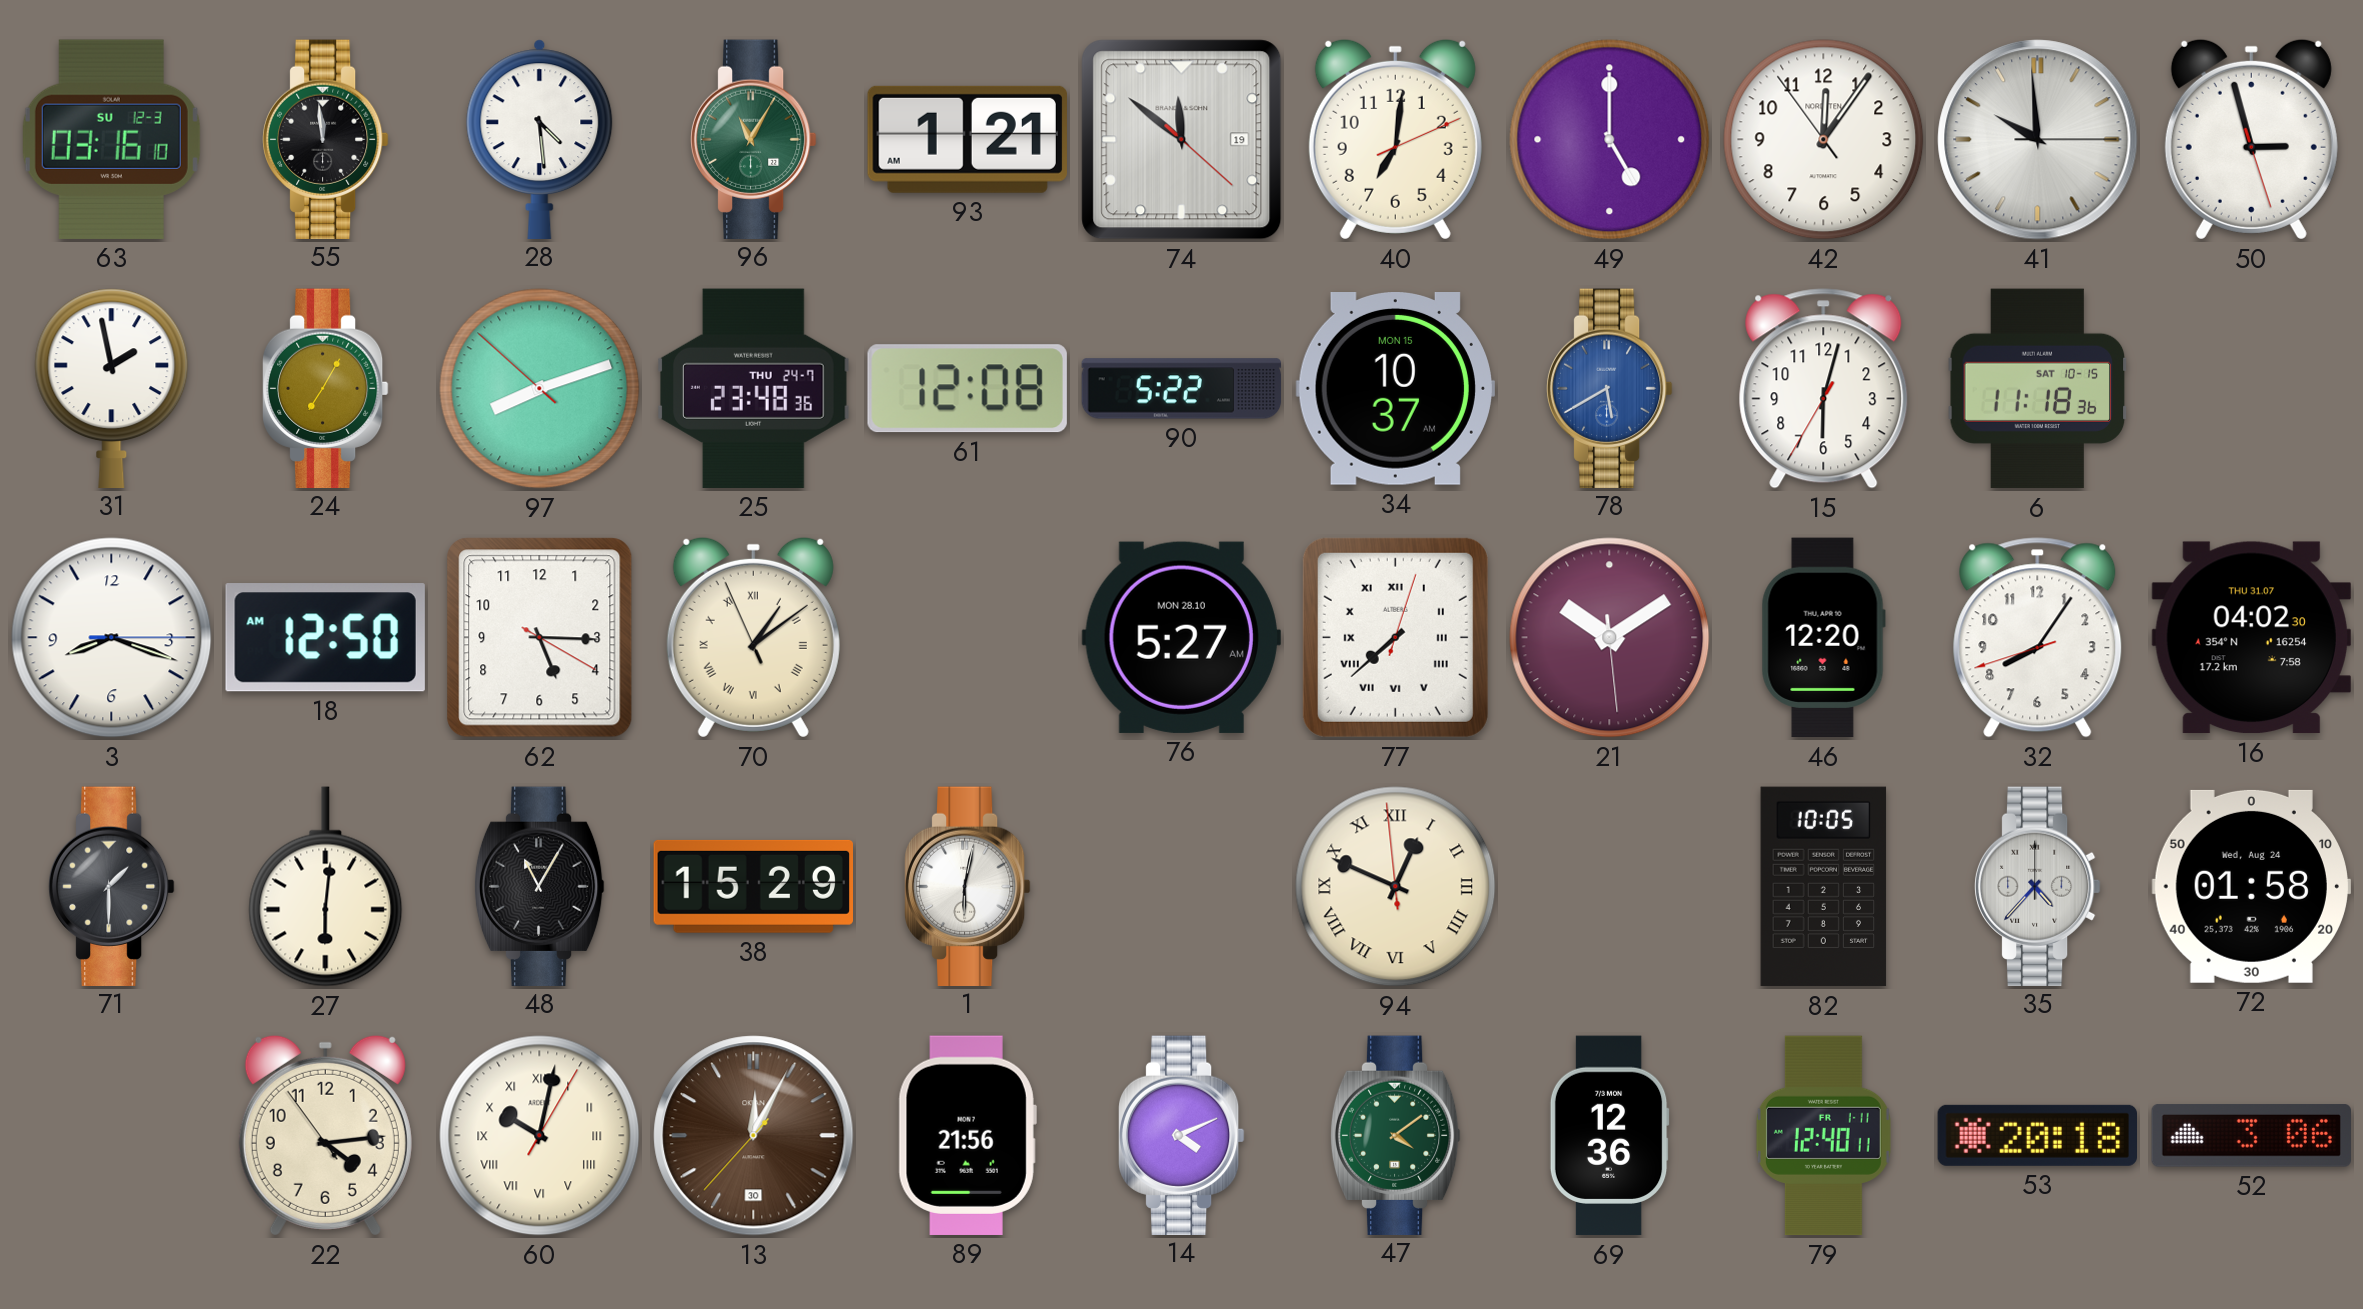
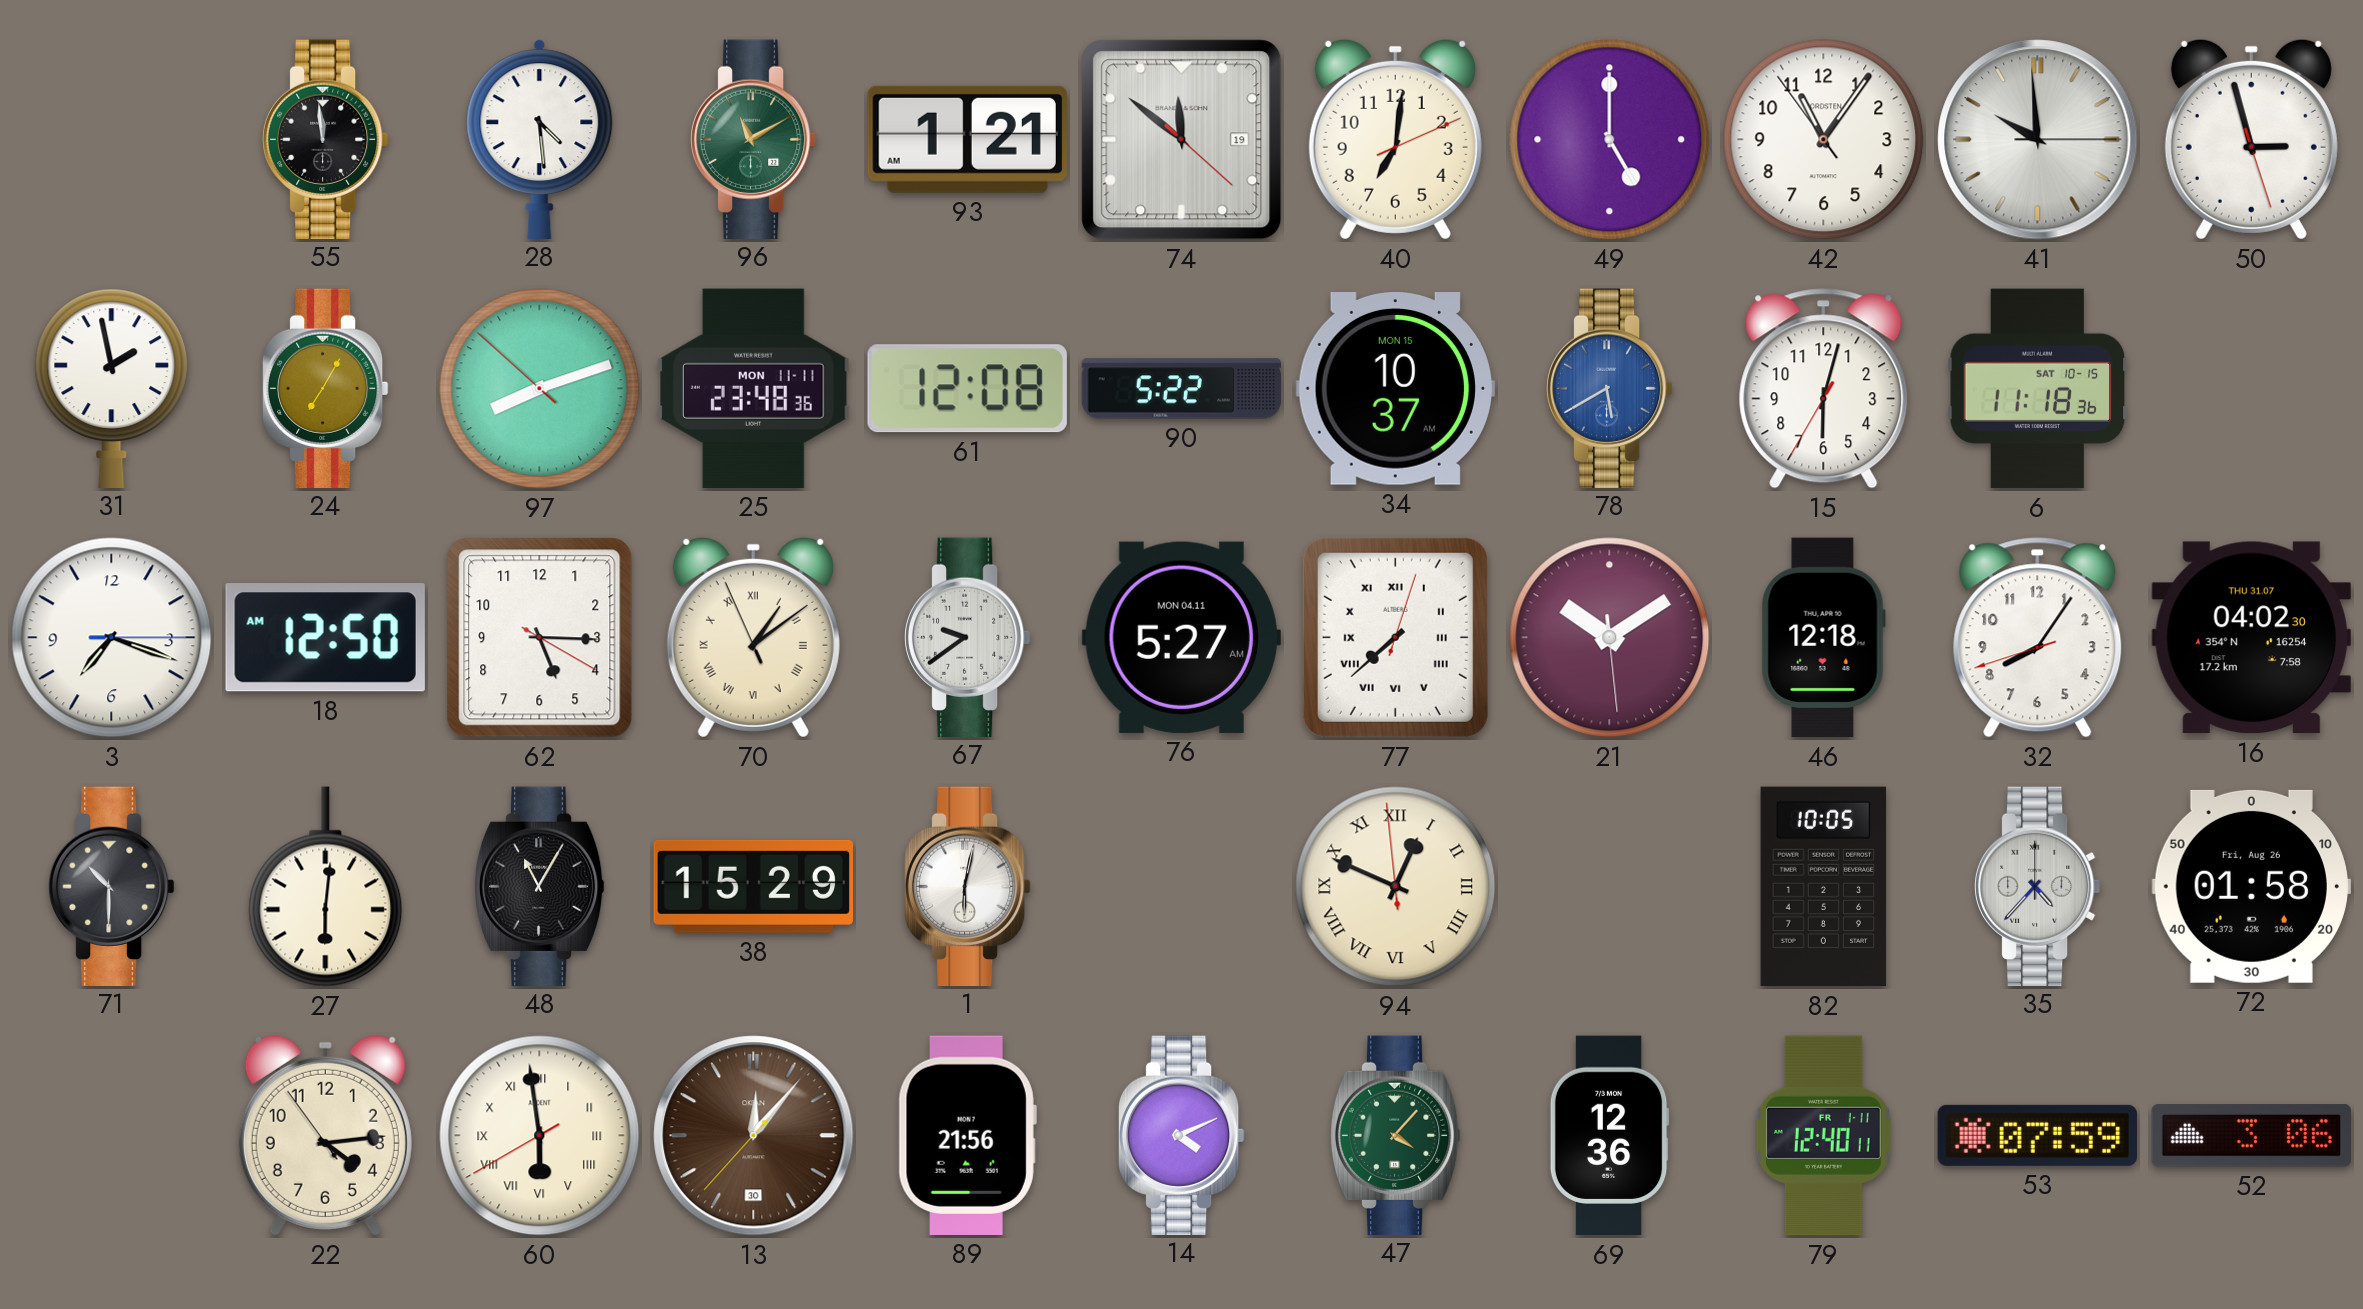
63: 03:16 -> none (111, 139)
96: 11:05 -> 11:10 (753, 139)
42: 12:05 -> 11:05 (1824, 140)
25 date: THU 24-7 -> MON 11-11 (754, 388)
3: 8:18 -> 7:18 (112, 638)
67: none -> 9:39 (967, 637)
76 date: MON 28.10 -> MON 04.11 (1181, 637)
46: 12:20 -> 12:18 (1823, 638)
71: 1:30 -> 10:30 (111, 886)
72 date: Wed, Aug 24 -> Fri, Aug 26 (2251, 886)
60: 10:02 -> 5:58 (540, 1136)
13: 12:04 -> 12:06 (754, 1136)
47: 4:09 -> 4:07 (1395, 1135)
53: 20:18 -> 07:59 (2037, 1135)
